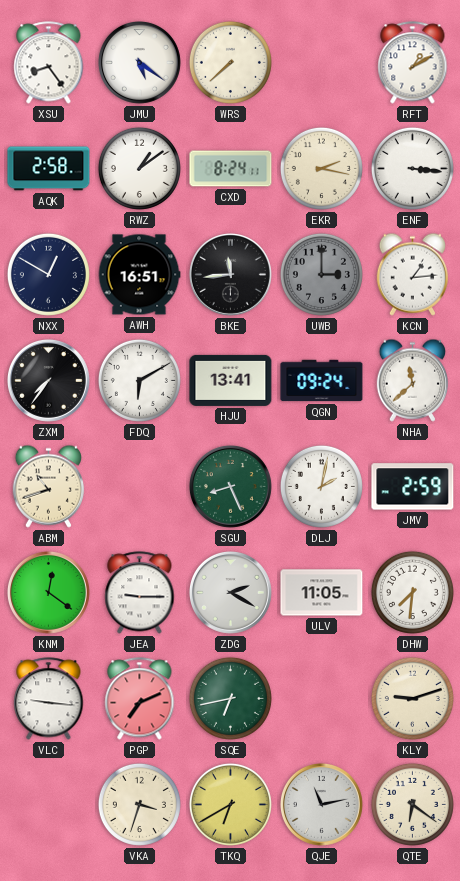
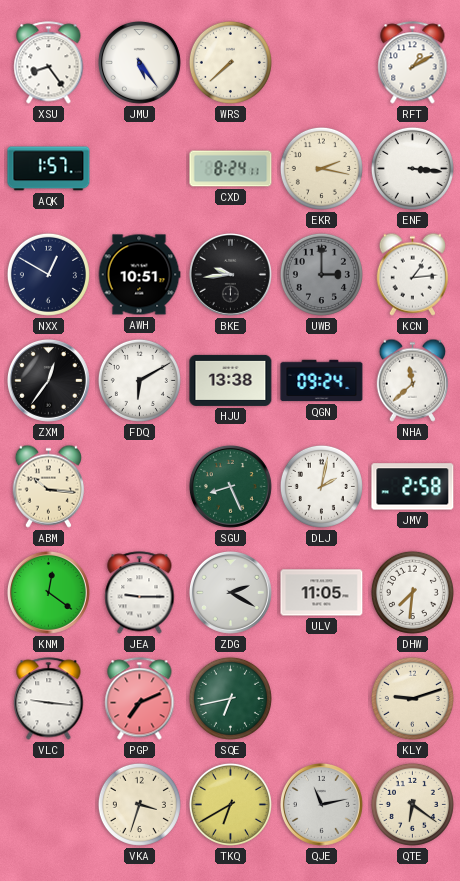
JMU: 5:21 -> 5:24 (139, 62)
AQK: 2:58 -> 1:57 (49, 169)
RWZ: 1:09 -> none (139, 168)
AWH: 16:51 -> 10:51 (139, 275)
BKE: 11:44 -> 9:44 (230, 274)
ZXM: 7:36 -> 12:36 (48, 380)
HJU: 13:41 -> 13:38 (231, 380)
ABM: 10:42 -> 10:16 (48, 486)
JMV: 2:59 -> 2:58 (413, 487)
